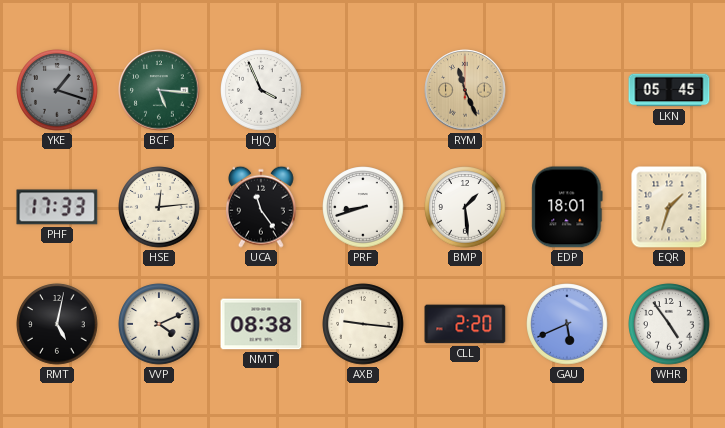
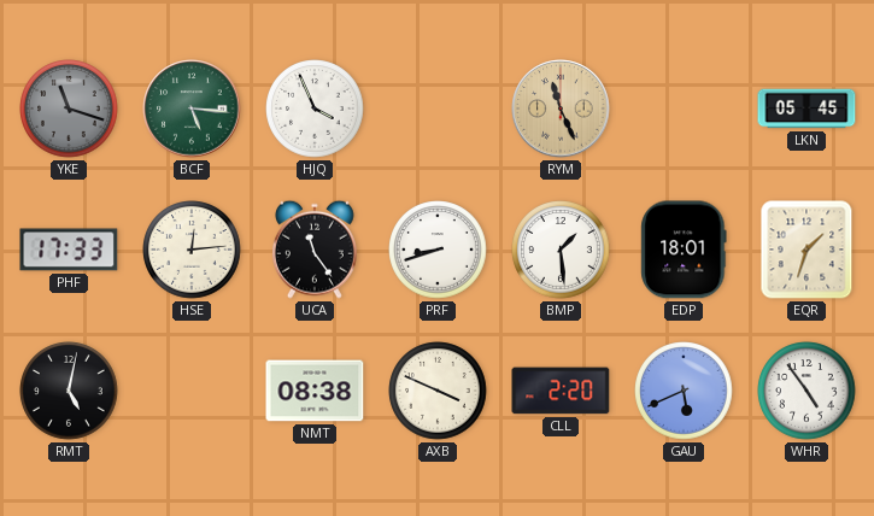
YKE: 1:18 -> 11:18 (69, 109)
VVP: 4:11 -> none (159, 324)
AXB: 9:16 -> 3:49 (438, 391)
